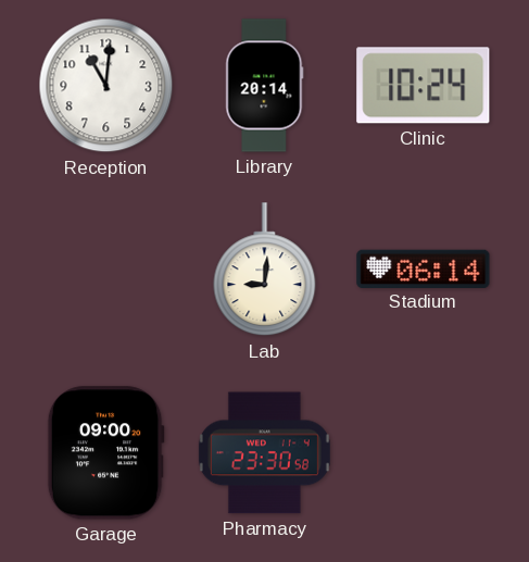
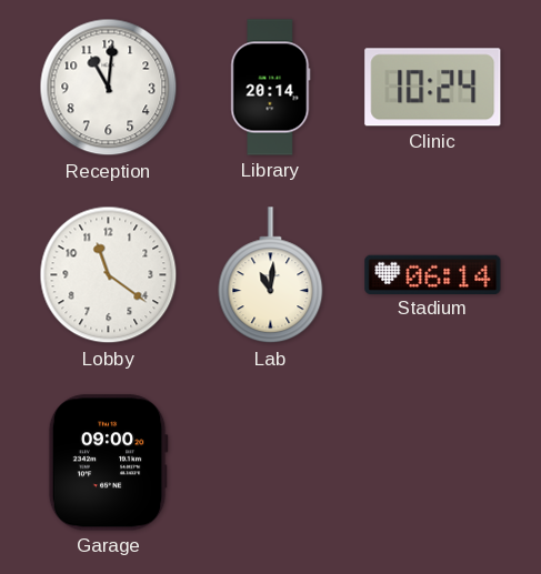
Lobby: none -> 11:21 (109, 275)
Lab: 9:01 -> 11:01 (271, 275)
Pharmacy: 23:30 -> none (264, 453)
